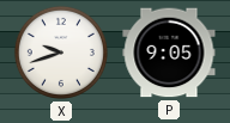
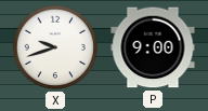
P: 9:05 -> 9:00 (153, 47)
